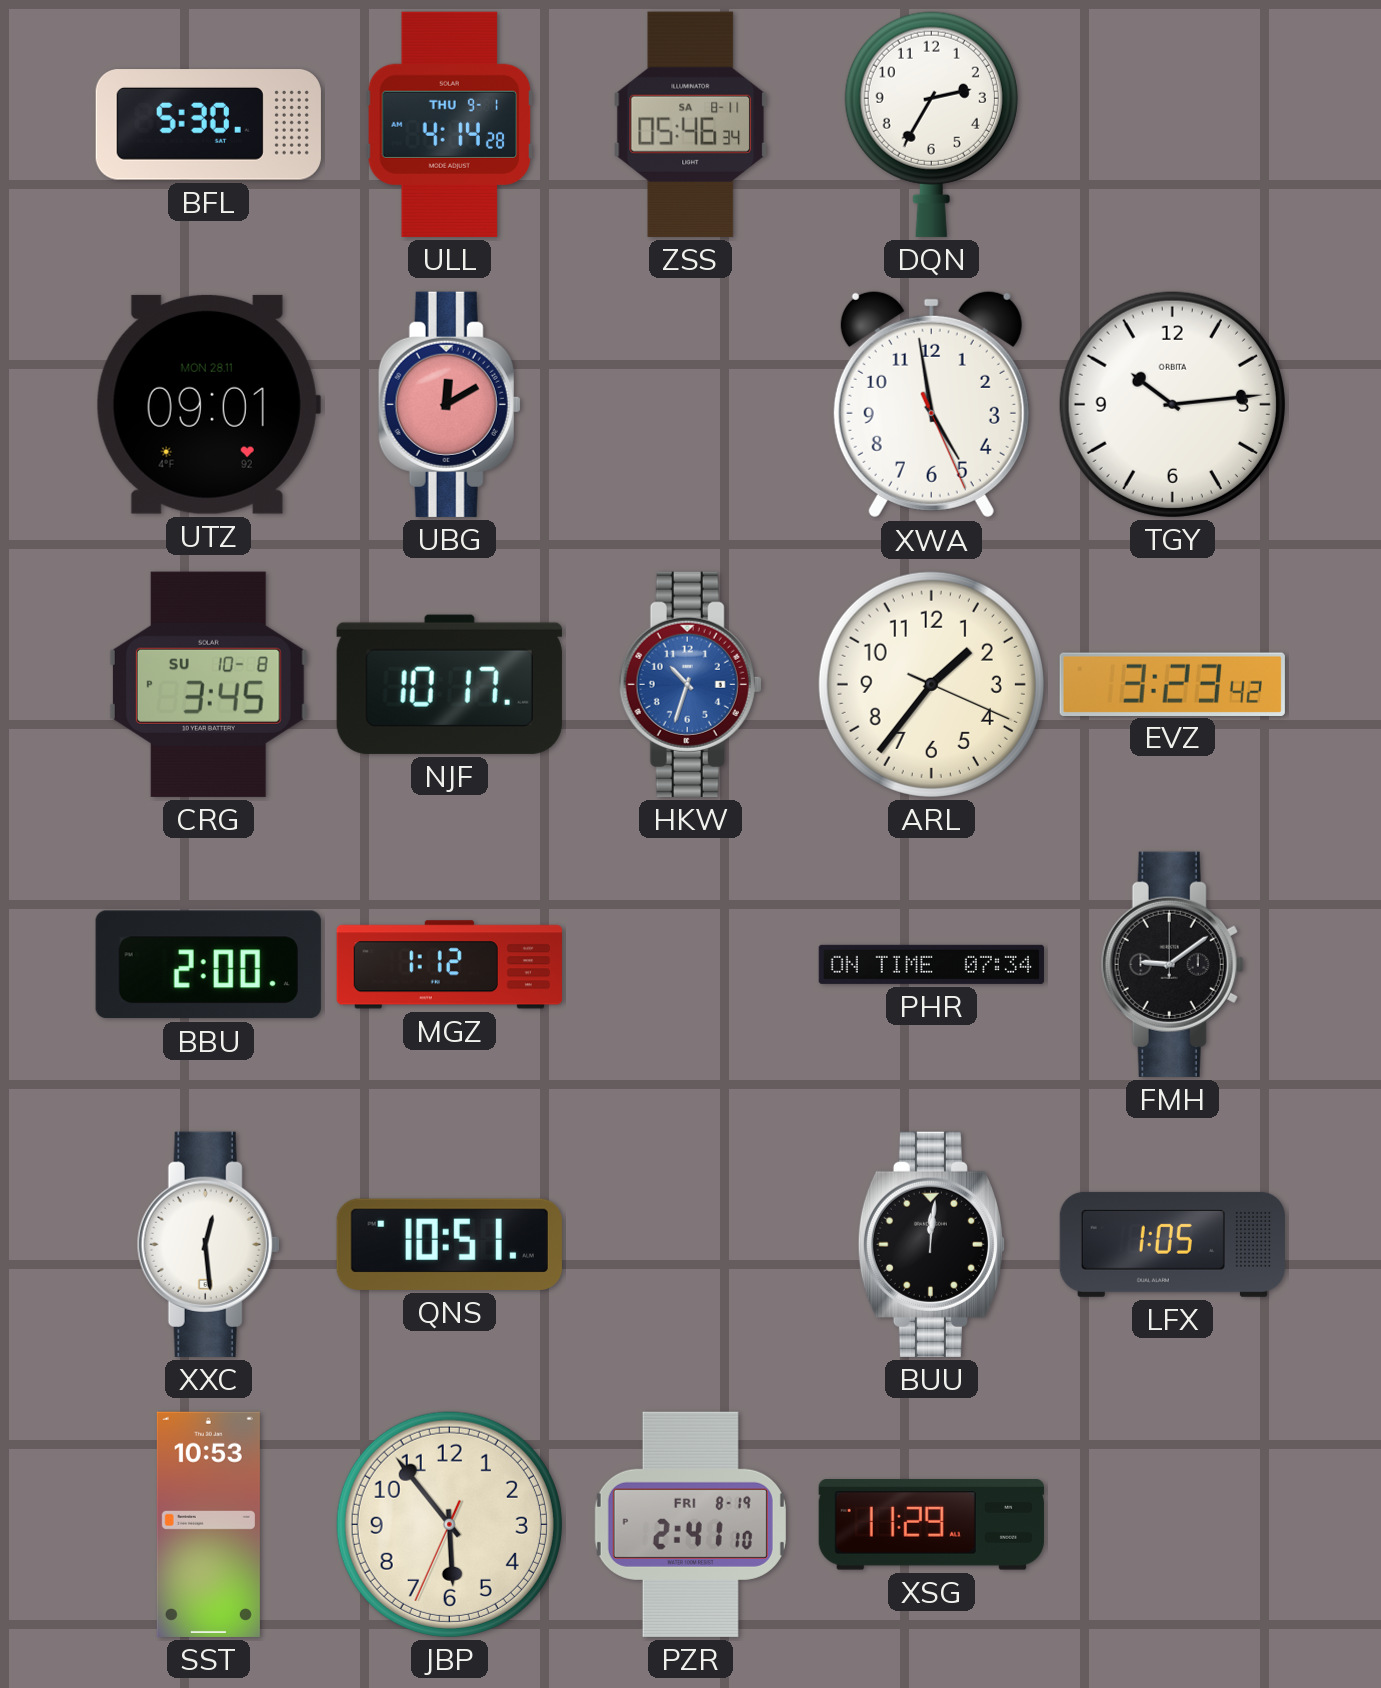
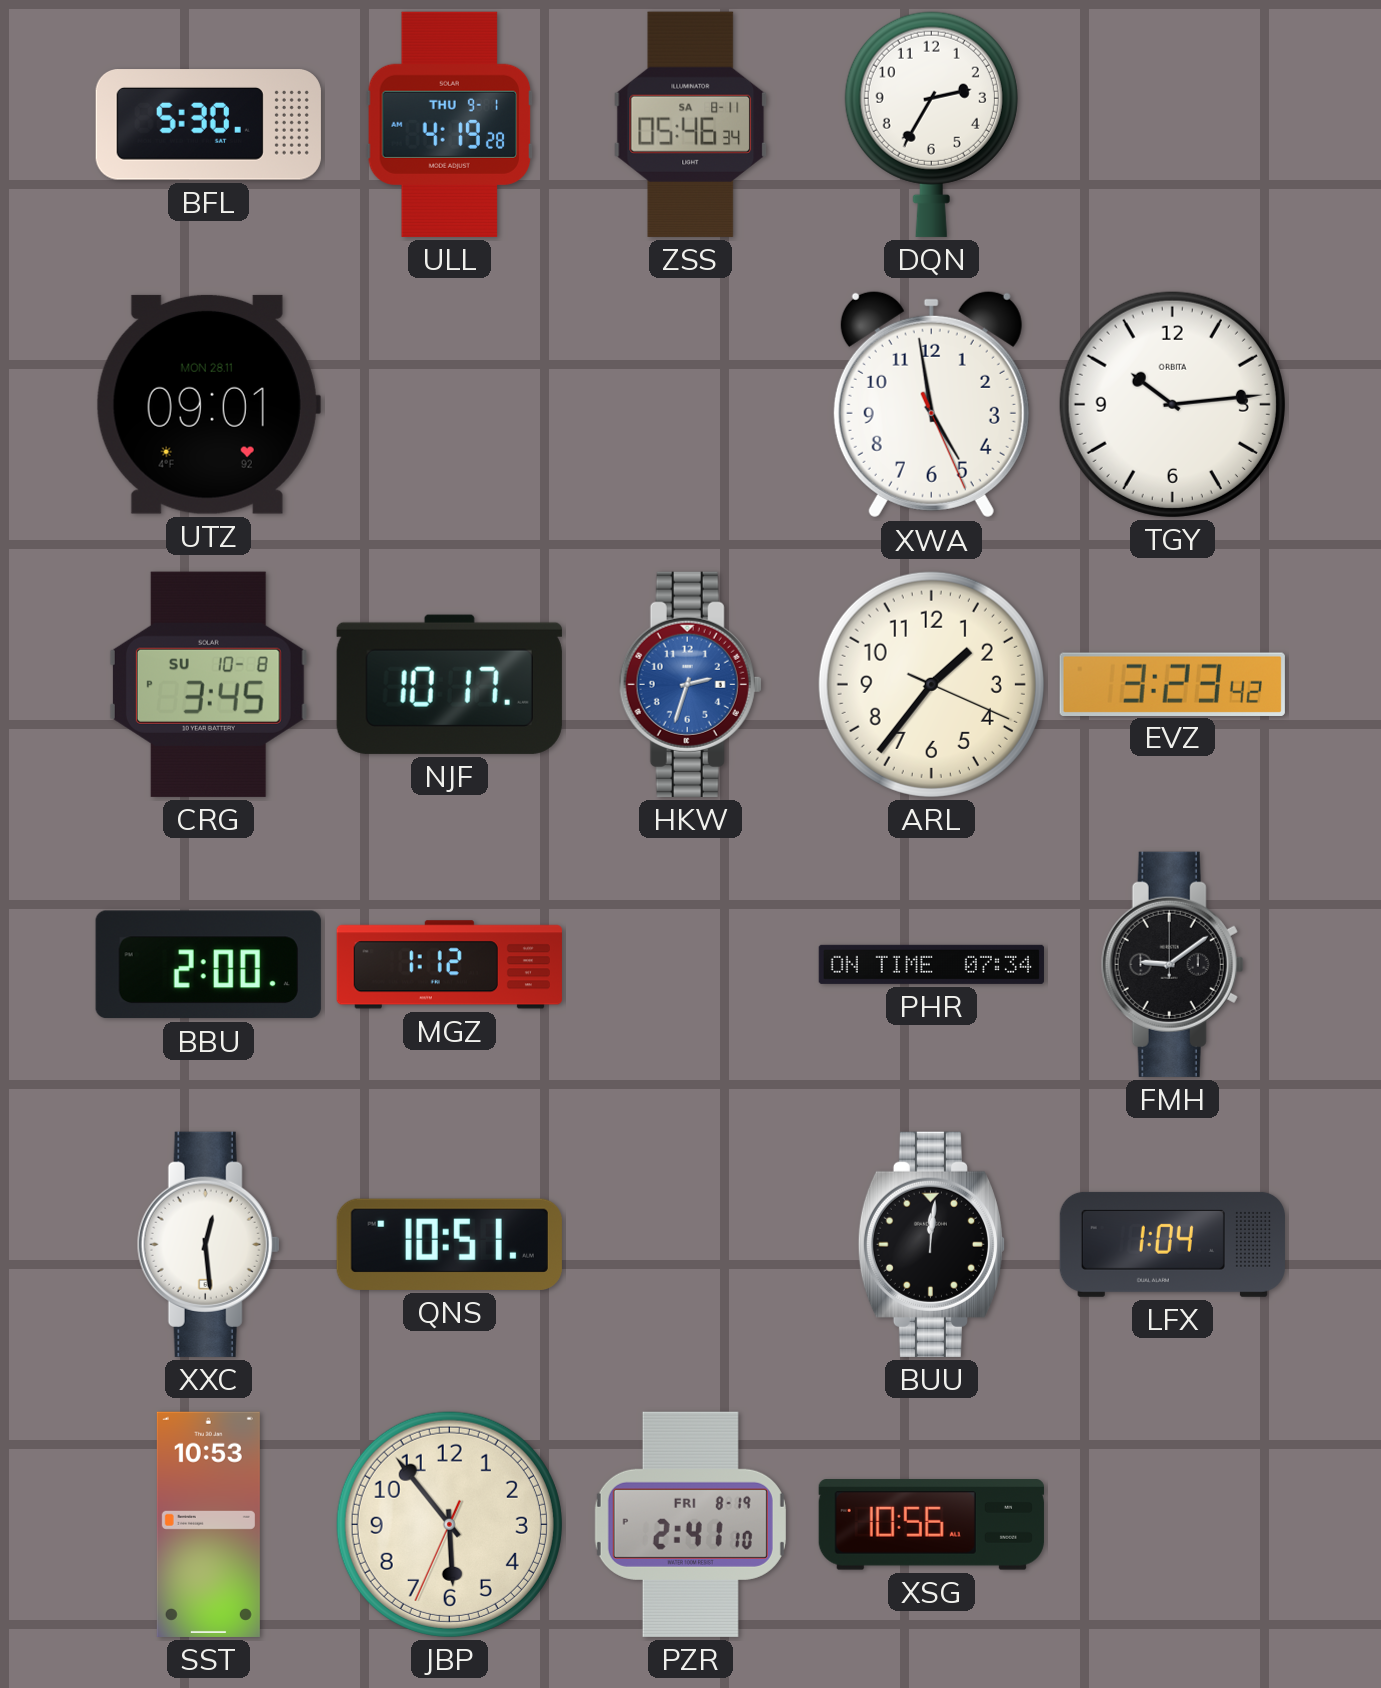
ULL: 4:14 -> 4:19 (450, 124)
UBG: 12:10 -> none (449, 404)
HKW: 10:33 -> 2:33 (690, 684)
LFX: 1:05 -> 1:04 (1172, 1244)
XSG: 11:29 -> 10:56 (931, 1525)
